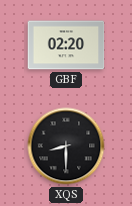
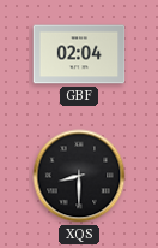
GBF: 02:20 -> 02:04 (79, 54)
